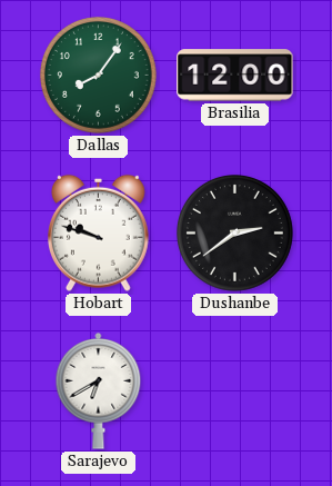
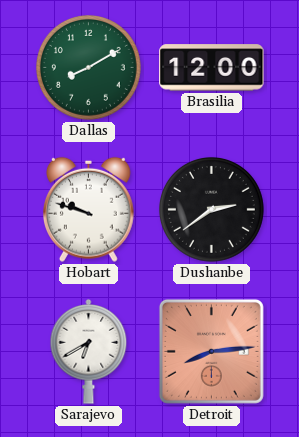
Dallas: 8:06 -> 8:10 (88, 67)
Detroit: none -> 8:14 (211, 351)
